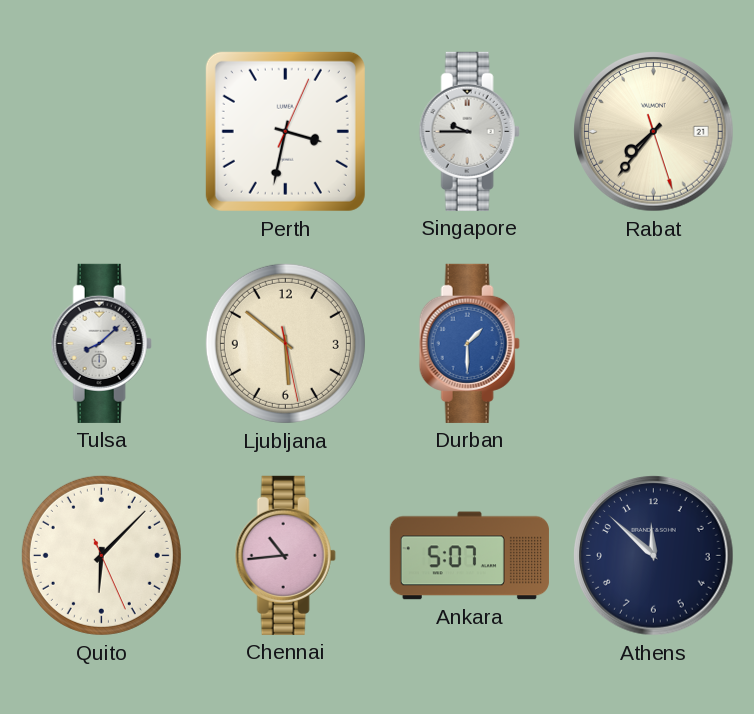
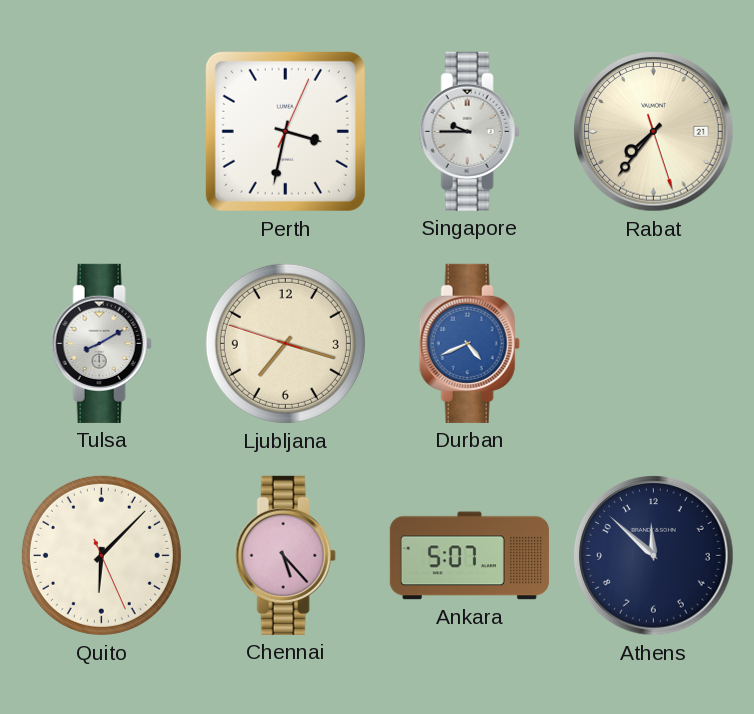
Tulsa: 8:08 -> 8:10 (101, 343)
Ljubljana: 5:51 -> 7:17 (285, 343)
Durban: 1:30 -> 4:41 (469, 343)
Chennai: 10:44 -> 5:23 (285, 555)
